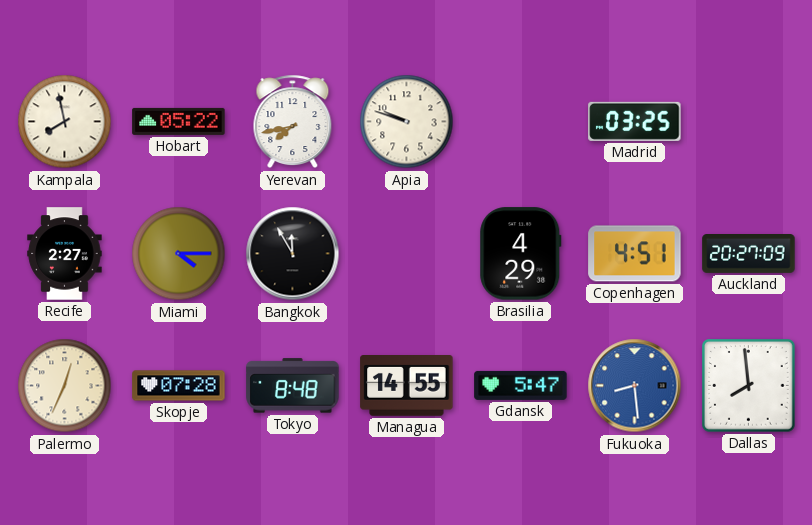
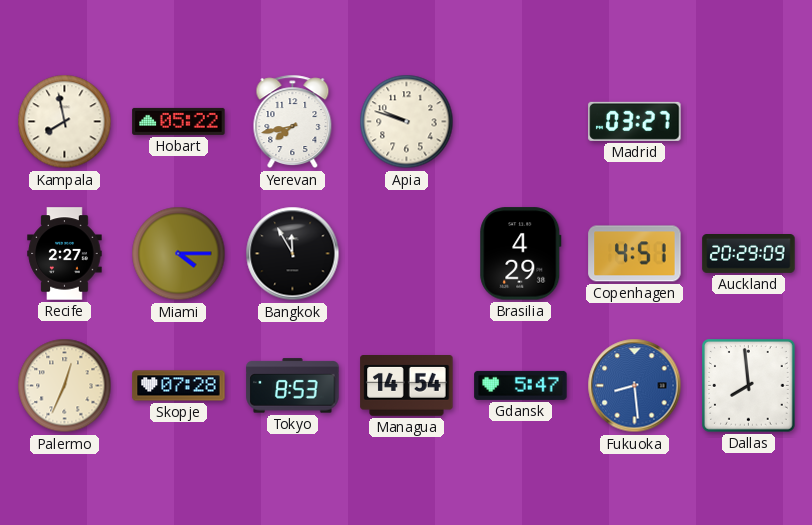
Madrid: 03:25 -> 03:27 (635, 121)
Auckland: 20:27 -> 20:29 (749, 254)
Tokyo: 8:48 -> 8:53 (293, 386)
Managua: 14:55 -> 14:54 (407, 386)
